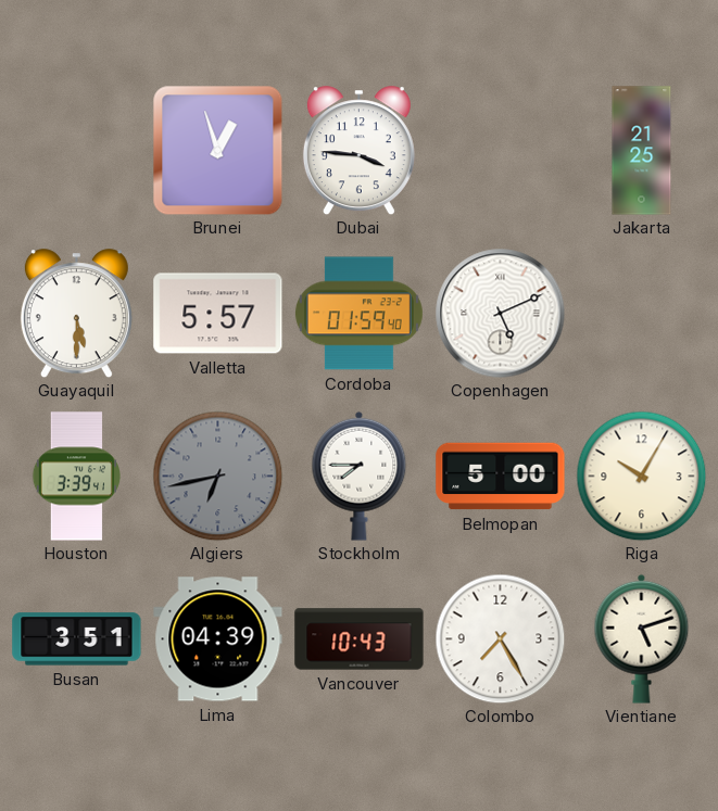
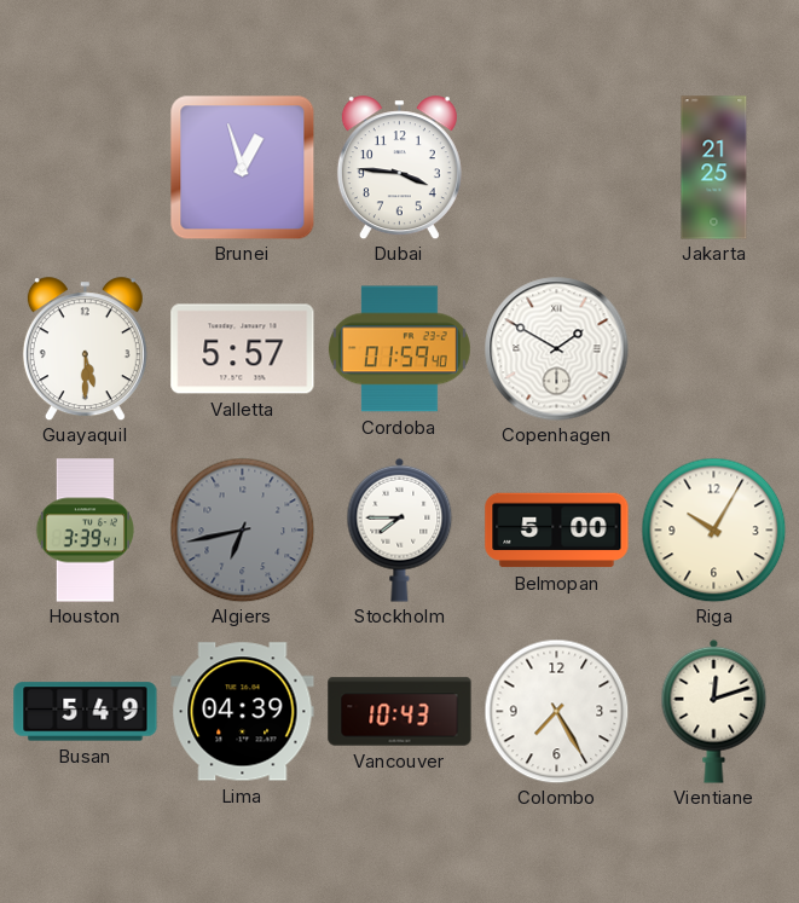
Copenhagen: 5:11 -> 1:50 (557, 349)
Busan: 3:51 -> 5:49 (86, 712)
Vientiane: 5:12 -> 12:12 (714, 711)
